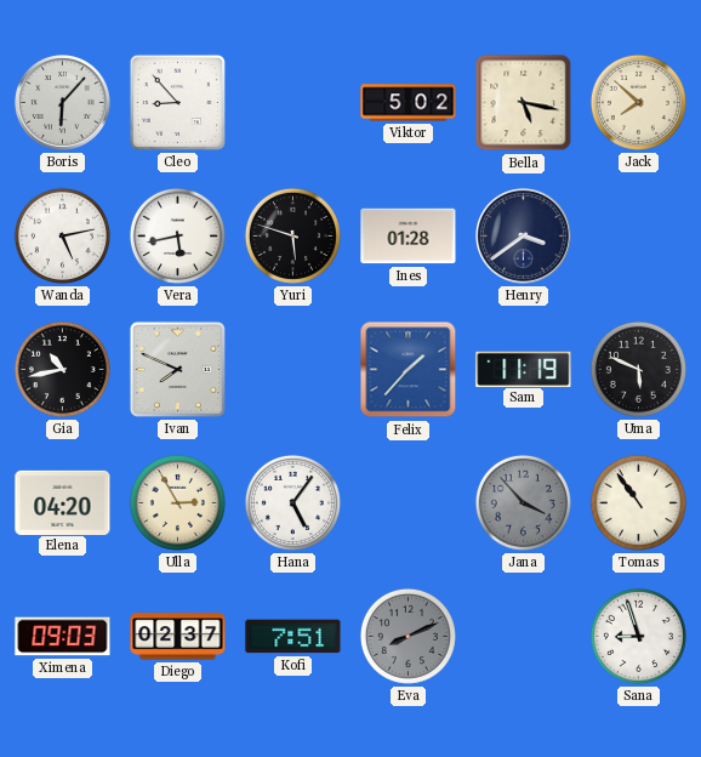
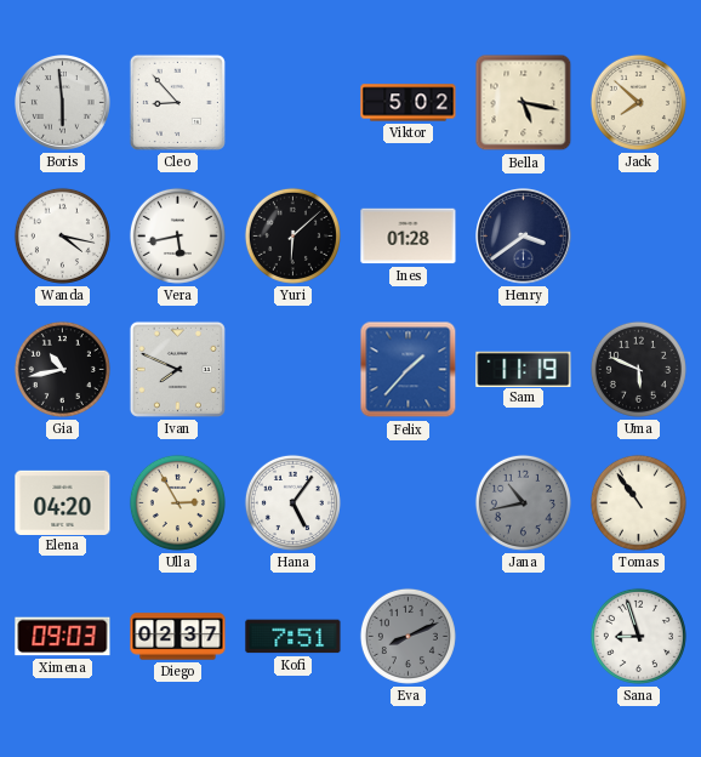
Boris: 6:07 -> 5:59 (63, 103)
Wanda: 5:13 -> 4:17 (62, 235)
Yuri: 5:48 -> 6:08 (292, 235)
Jana: 3:53 -> 10:43 (523, 502)
